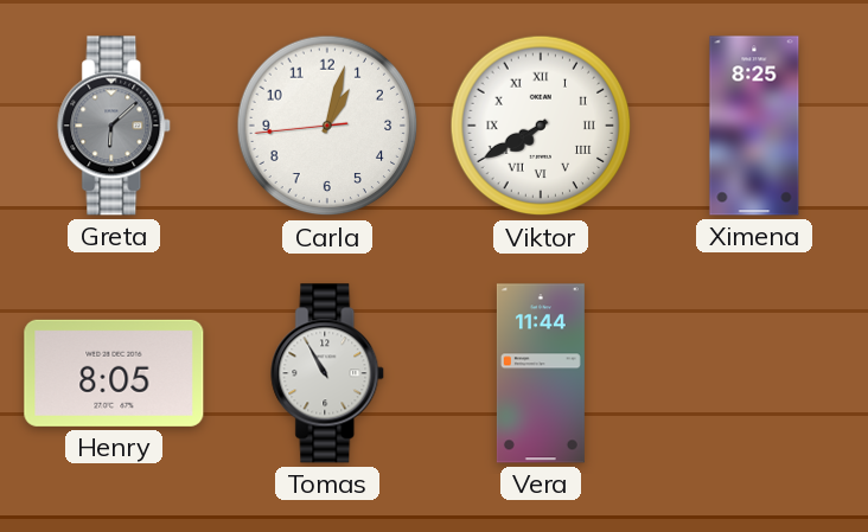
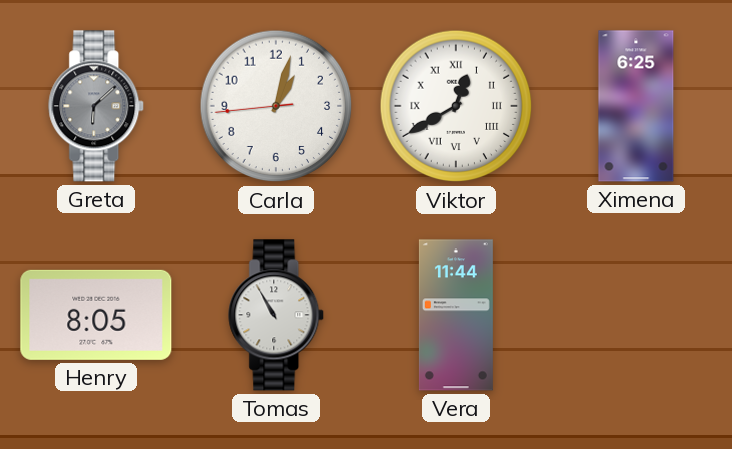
Viktor: 7:40 -> 12:40 (456, 106)
Ximena: 8:25 -> 6:25 (636, 106)
